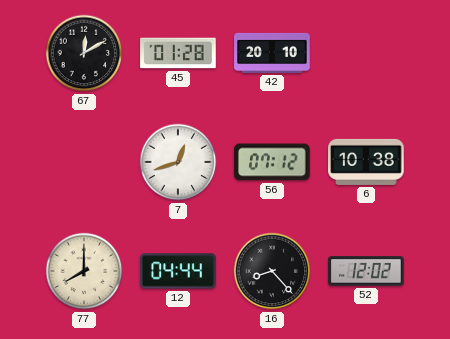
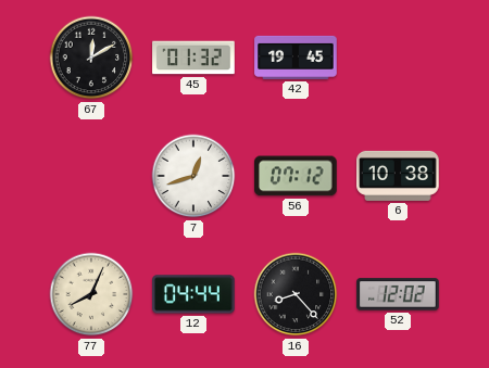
45: 01:28 -> 01:32 (193, 58)
42: 20:10 -> 19:45 (296, 58)
77: 8:00 -> 8:04 (91, 294)
